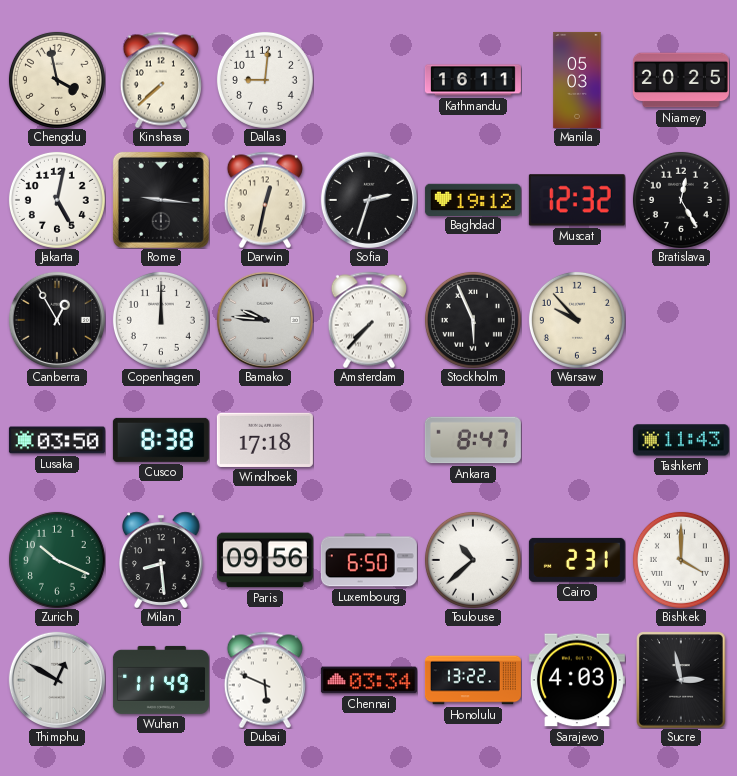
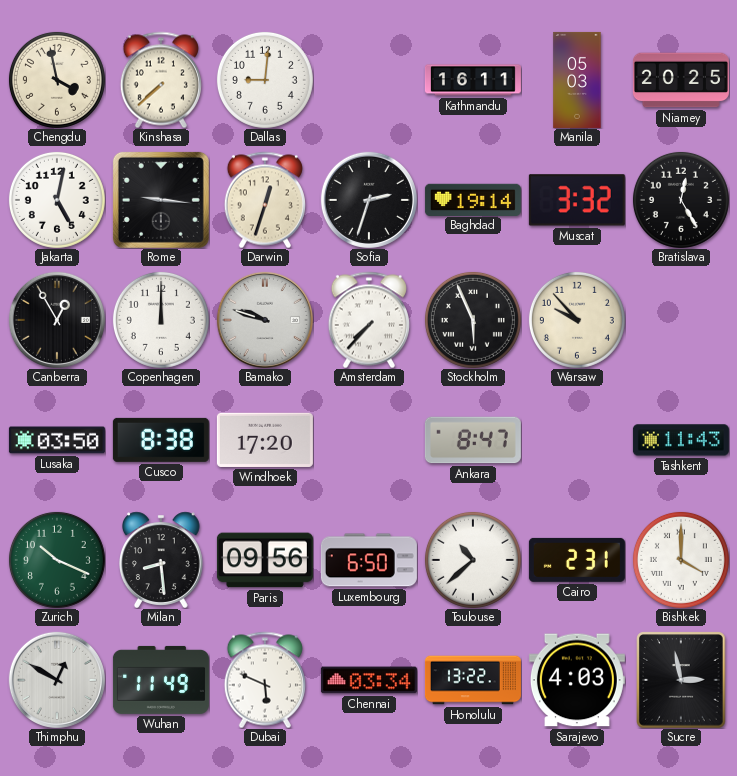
Darwin: 12:32 -> 12:33 (265, 200)
Baghdad: 19:12 -> 19:14 (473, 199)
Muscat: 12:32 -> 3:32 (577, 200)
Bamako: 9:46 -> 9:48 (265, 320)
Windhoek: 17:18 -> 17:20 (265, 440)
